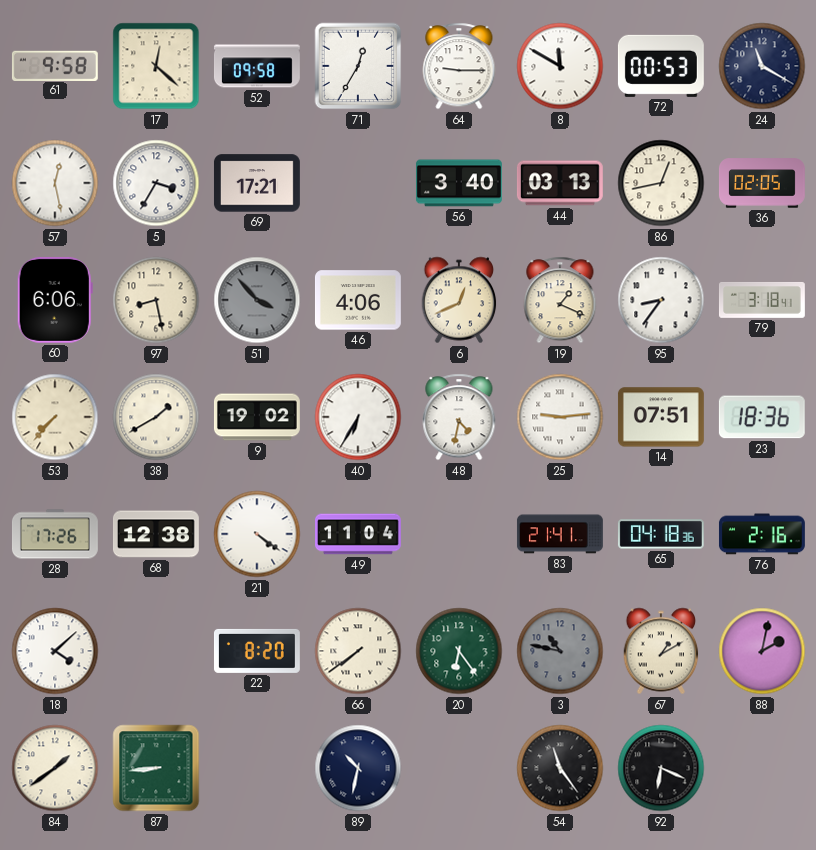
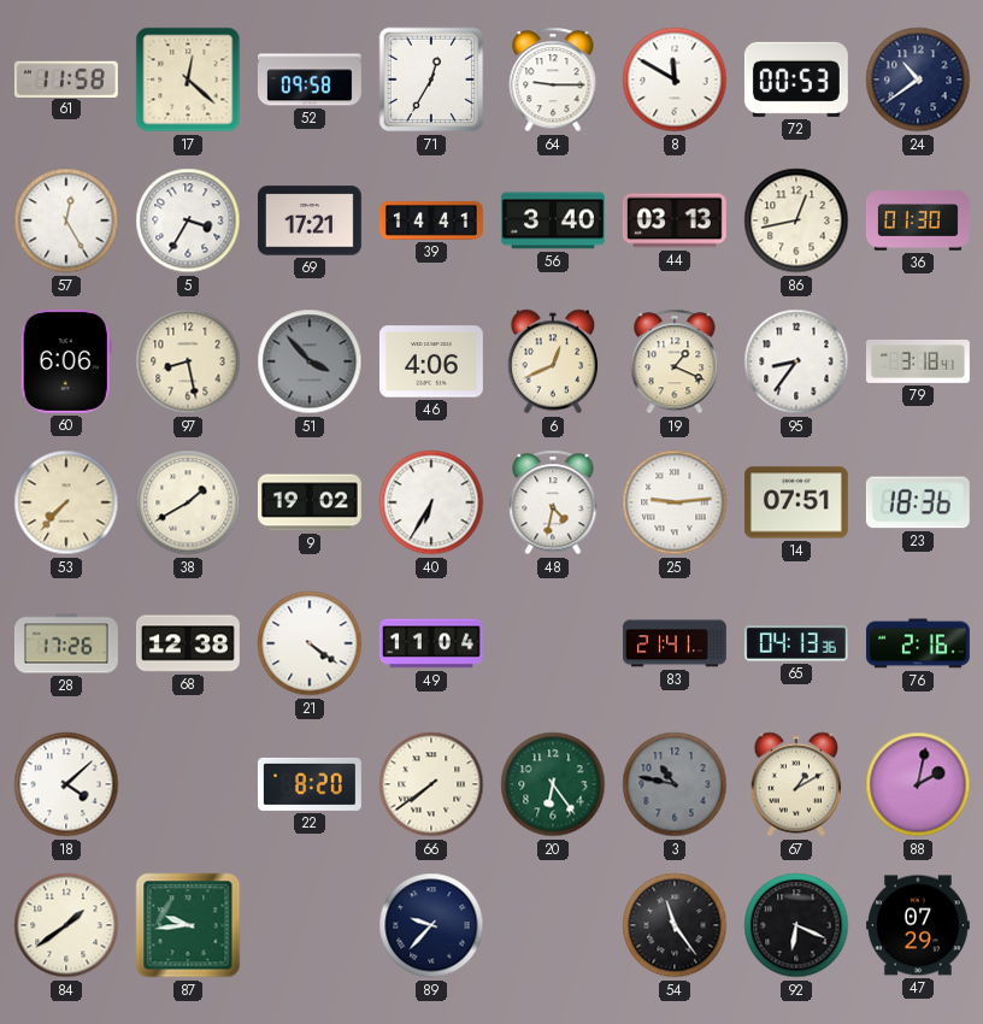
61: 9:58 -> 11:58 (66, 78)
24: 11:20 -> 10:39 (918, 80)
57: 12:28 -> 12:25 (66, 220)
39: none -> 14:41 (431, 220)
36: 02:05 -> 01:30 (918, 220)
65: 04:18 -> 04:13 (796, 643)
87: 8:44 -> 9:44 (188, 925)
89: 10:32 -> 9:37 (431, 925)
47: none -> 07:29 (918, 925)
